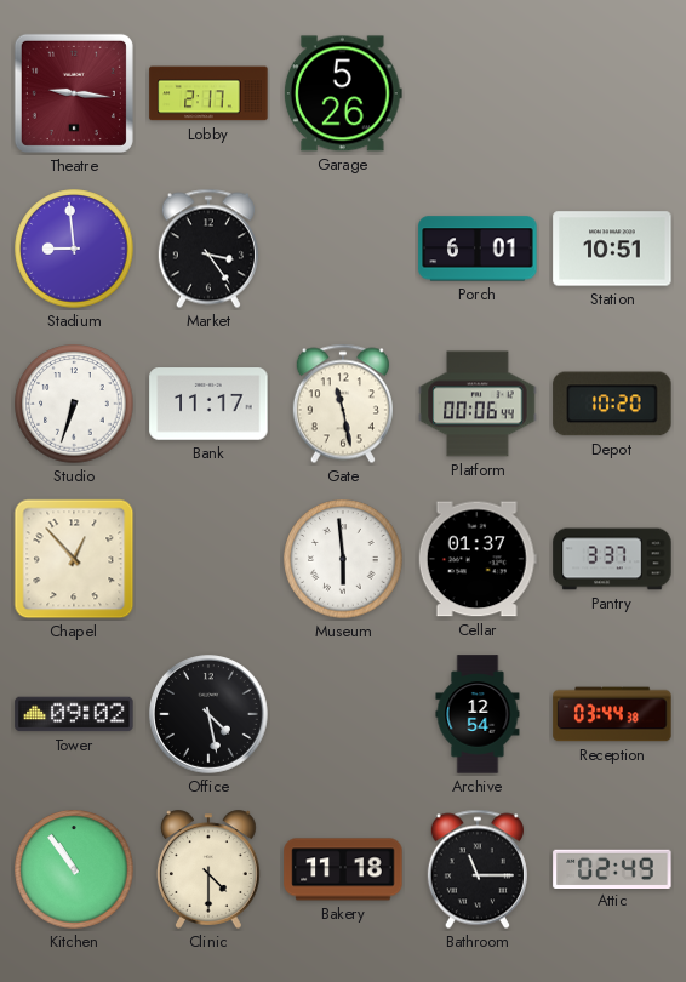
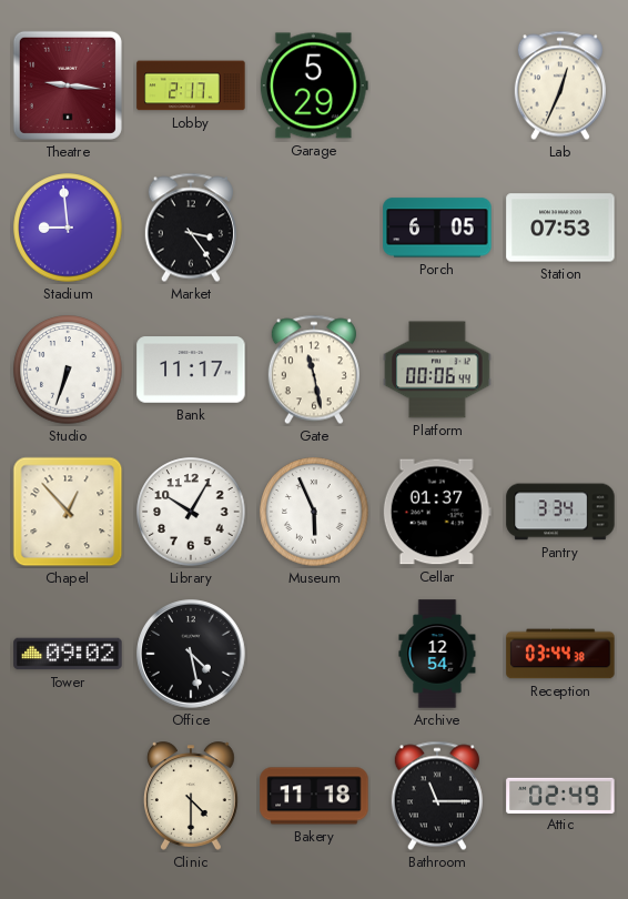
Garage: 5:26 -> 5:29 (314, 85)
Lab: none -> 12:34 (560, 85)
Porch: 6:01 -> 6:05 (437, 228)
Station: 10:51 -> 07:53 (560, 228)
Depot: 10:20 -> none (612, 404)
Library: none -> 10:05 (191, 512)
Museum: 5:59 -> 5:56 (314, 512)
Pantry: 3:37 -> 3:34 (560, 512)
Kitchen: 10:54 -> none (74, 869)
